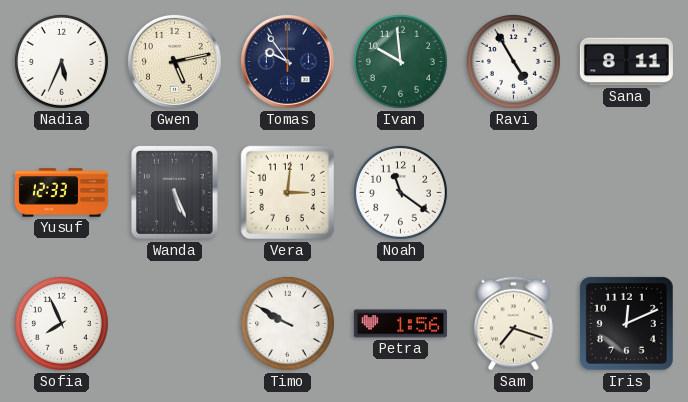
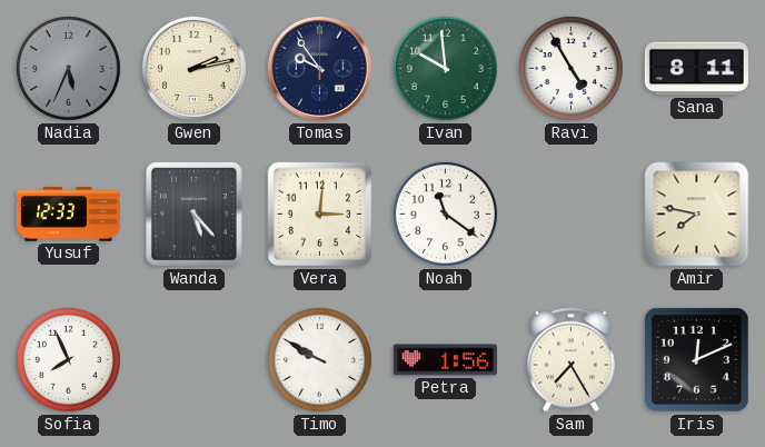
Nadia dial: white -> grey (68, 68)
Gwen: 5:13 -> 2:13 (193, 68)
Wanda: 5:26 -> 5:23 (193, 213)
Amir: none -> 7:47 (697, 215)
Sam: 7:18 -> 7:25 (572, 360)
